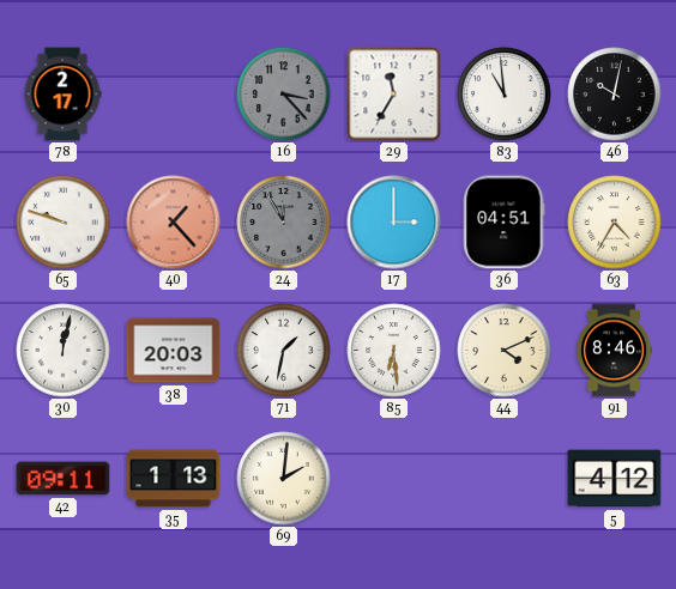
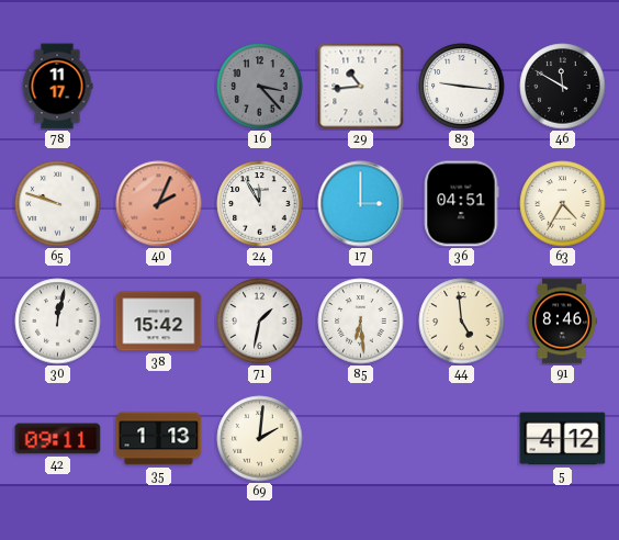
78: 2:17 -> 11:17 (57, 87)
29: 11:35 -> 10:44 (361, 87)
83: 10:59 -> 9:16 (462, 87)
46: 10:02 -> 11:50 (563, 87)
40: 1:23 -> 2:04 (159, 204)
24 dial: grey -> white (260, 204)
38: 20:03 -> 15:42 (159, 322)
44: 4:11 -> 4:59 (462, 322)
